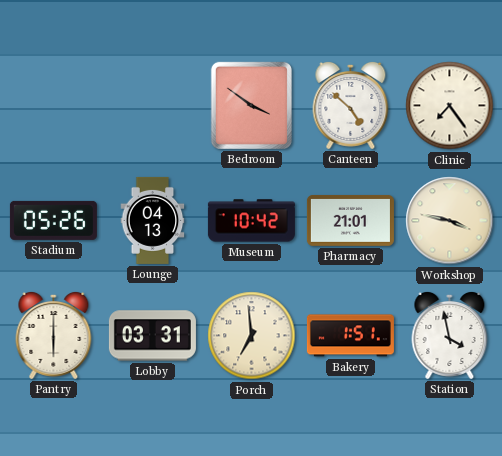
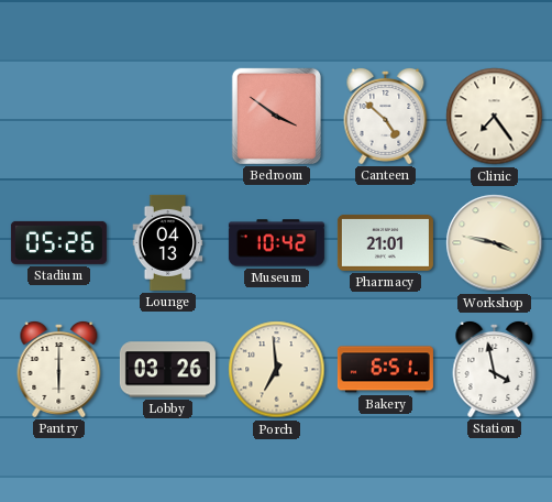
Lobby: 03:31 -> 03:26 (167, 370)
Bakery: 1:51 -> 6:51 (385, 370)
